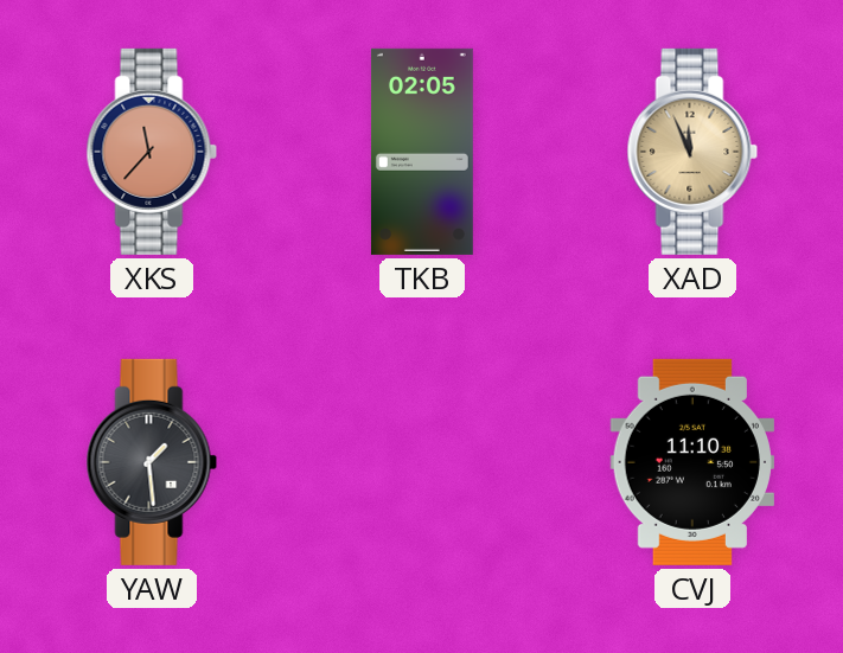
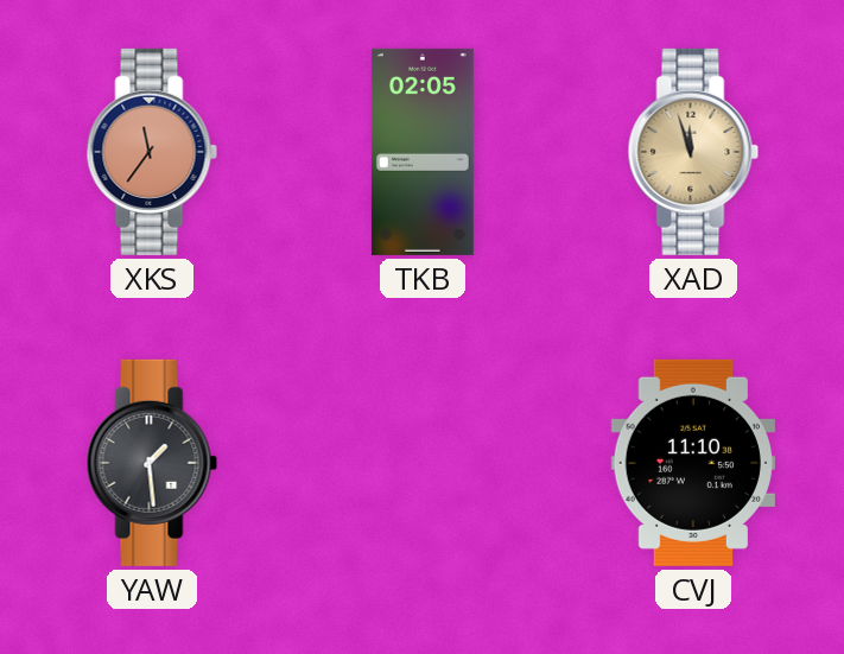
XKS: 11:37 -> 11:36 (152, 152)
XAD: 11:56 -> 11:57 (693, 152)
